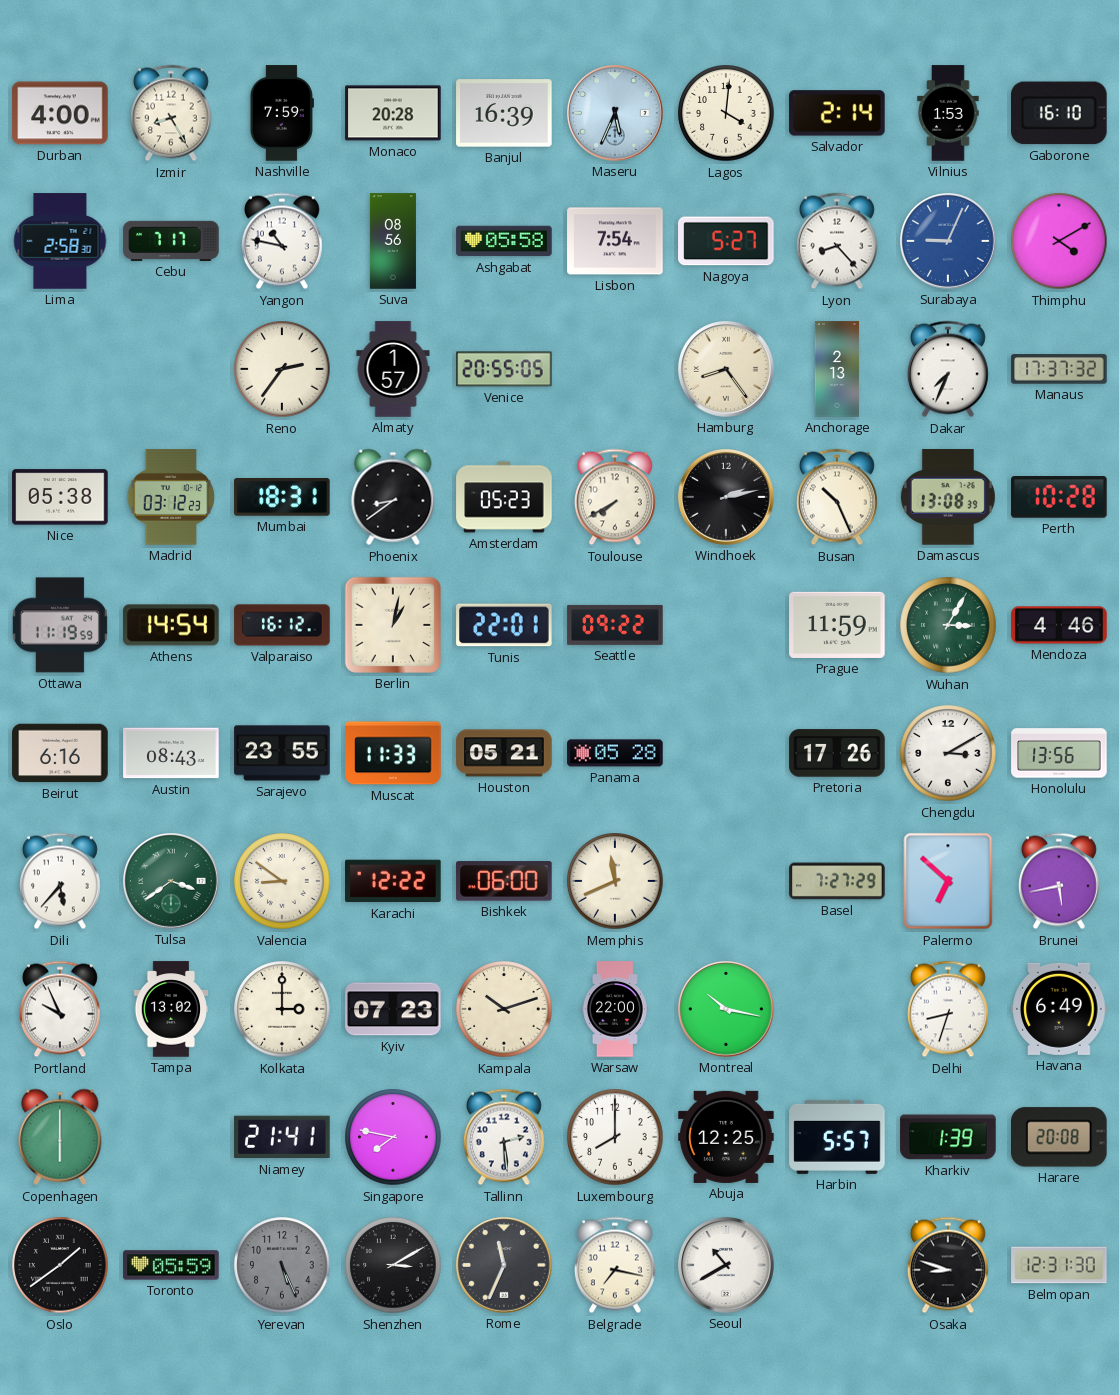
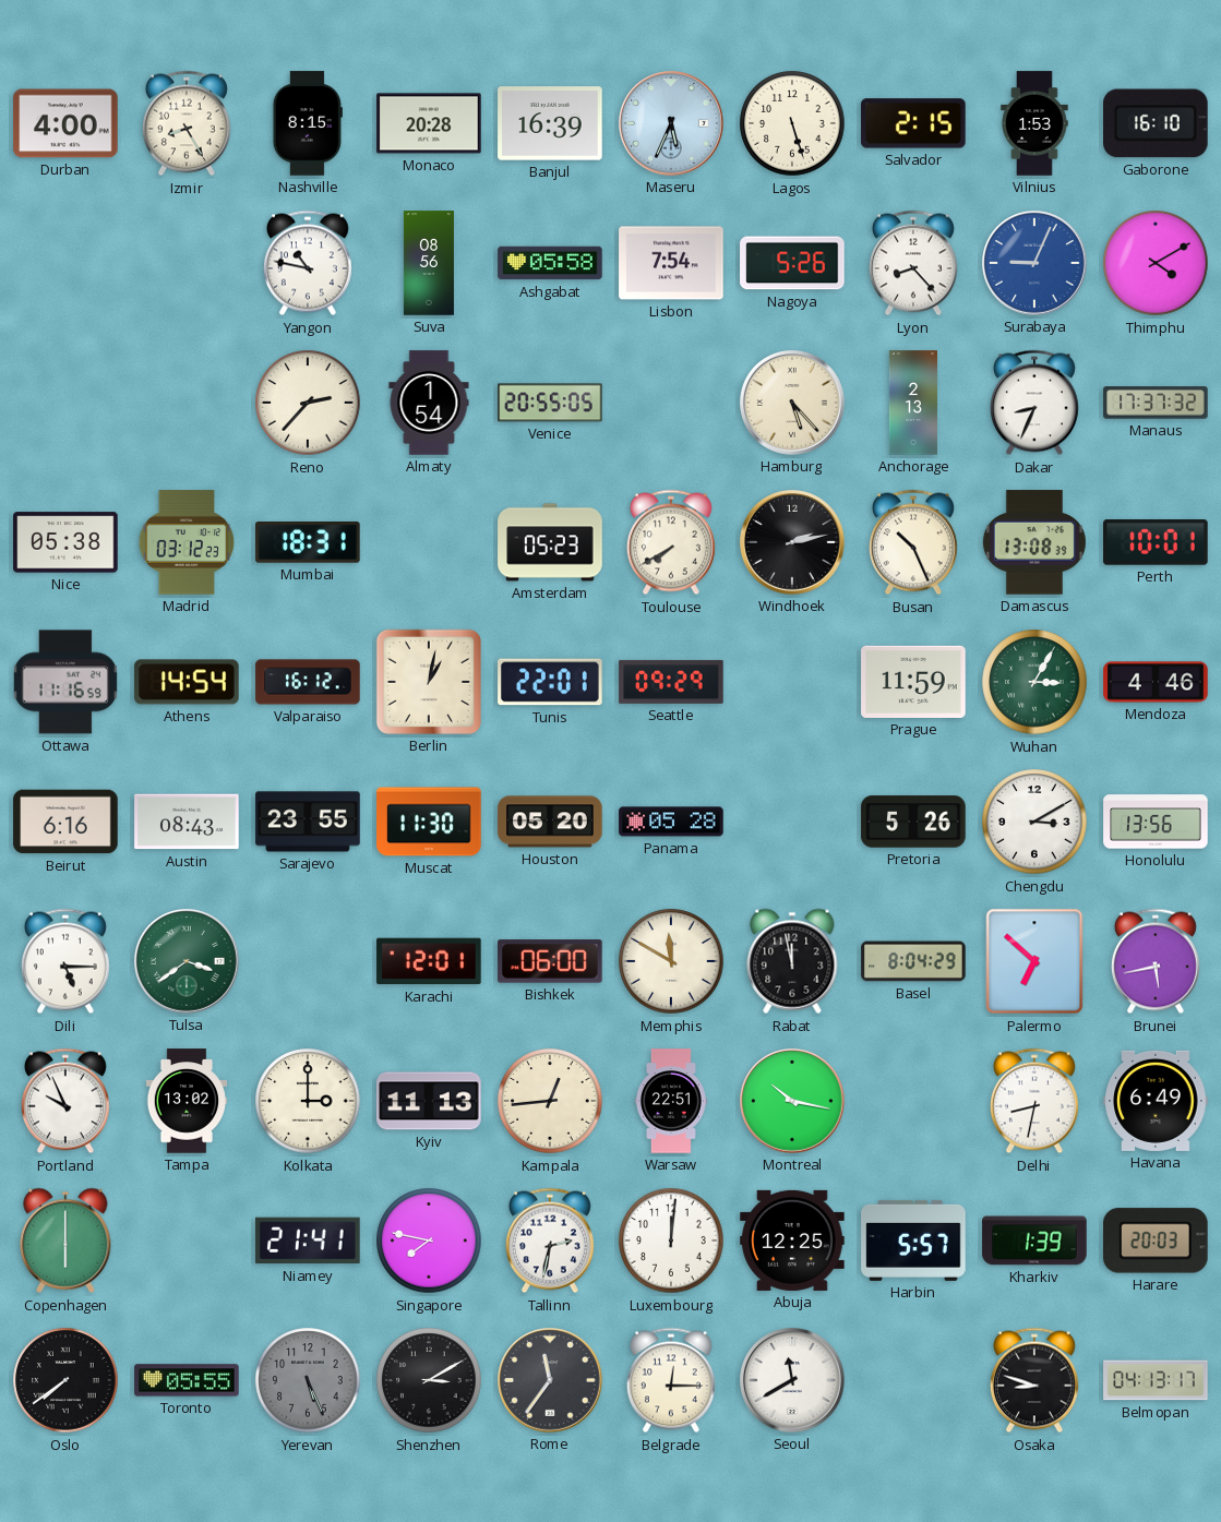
Nashville: 7:59 -> 8:15 (308, 123)
Lagos: 4:01 -> 5:27 (792, 123)
Salvador: 2:14 -> 2:15 (913, 123)
Lima: 2:58 -> none (60, 241)
Cebu: 7:17 -> none (171, 241)
Nagoya: 5:27 -> 5:26 (792, 263)
Reno: 2:36 -> 2:37 (308, 403)
Almaty: 1:57 -> 1:54 (429, 403)
Hamburg: 8:24 -> 5:23 (793, 404)
Dakar: 7:34 -> 8:34 (1034, 403)
Phoenix: 8:39 -> none (393, 497)
Perth: 10:28 -> 10:01 (1156, 542)
Ottawa: 11:19 -> 11:16 (65, 682)
Seattle: 09:22 -> 09:29 (671, 682)
Muscat: 11:33 -> 11:30 (429, 822)
Houston: 05:21 -> 05:20 (550, 822)
Pretoria: 17:26 -> 5:26 (913, 822)
Dili: 5:37 -> 5:15 (65, 961)
Valencia: 8:51 -> none (282, 881)
Karachi: 12:22 -> 12:01 (429, 961)
Memphis: 11:41 -> 11:50 (671, 961)
Rabat: none -> 11:58 (792, 961)
Basel: 7:27 -> 8:04 (913, 961)
Kyiv: 07:23 -> 11:13 (429, 1101)
Kampala: 10:12 -> 12:44 (550, 1101)
Warsaw: 22:00 -> 22:51 (671, 1101)
Delhi: 8:33 -> 8:32 (1034, 1101)
Tallinn: 2:29 -> 2:32 (550, 1241)
Luxembourg: 8:00 -> 12:01 (671, 1241)
Harare: 20:08 -> 20:03 (1157, 1241)
Oslo: 1:39 -> 7:39 (65, 1380)
Toronto: 05:59 -> 05:55 (187, 1380)
Rome: 11:34 -> 11:36 (551, 1381)
Belgrade: 7:17 -> 12:15 (671, 1380)
Seoul: 10:40 -> 11:40 (793, 1381)
Belmopan: 12:31 -> 04:13 (1156, 1380)
